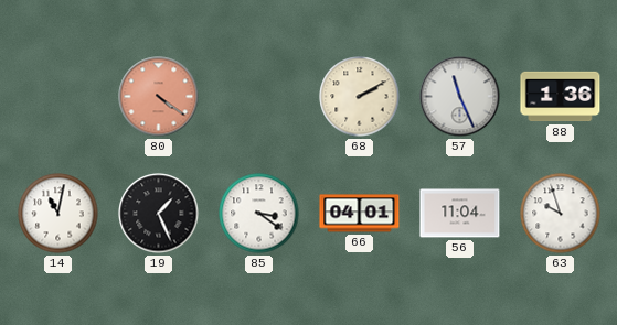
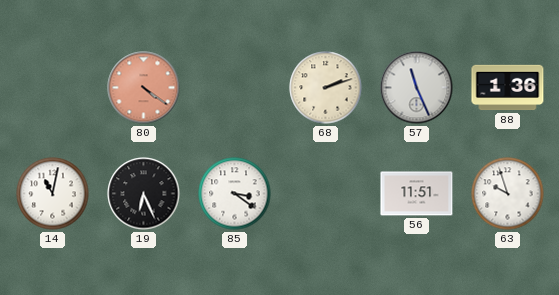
68: 2:10 -> 2:12 (326, 88)
19: 1:26 -> 6:26 (144, 194)
66: 04:01 -> none (360, 214)
56: 11:04 -> 11:51 (417, 194)
